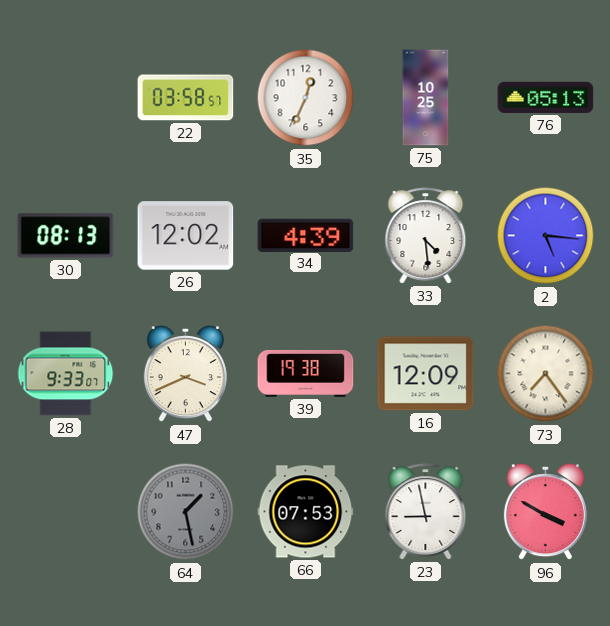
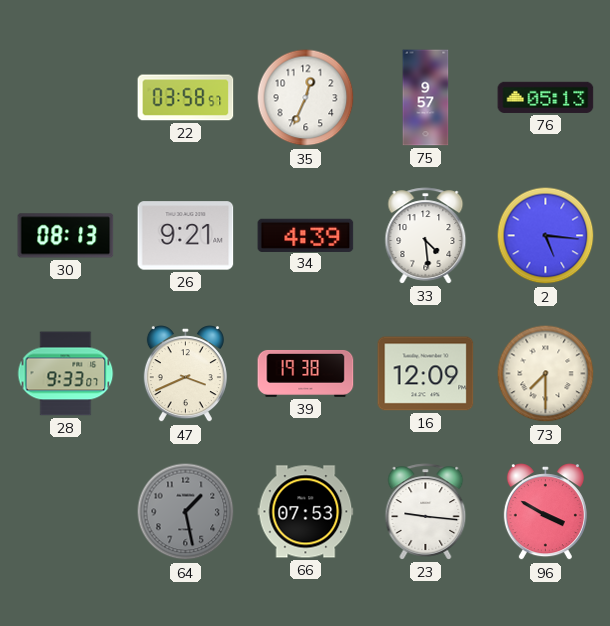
75: 10:25 -> 9:57 (426, 98)
26: 12:02 -> 9:21 (186, 236)
73: 7:24 -> 7:30 (546, 374)
23: 8:58 -> 9:16 (426, 512)
